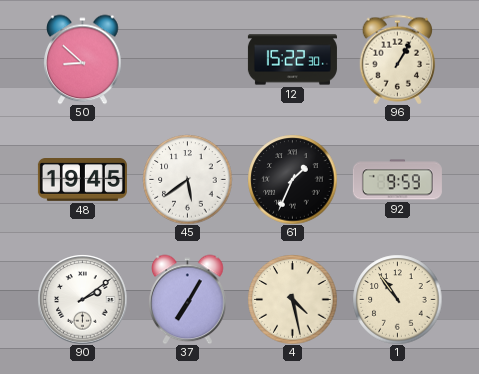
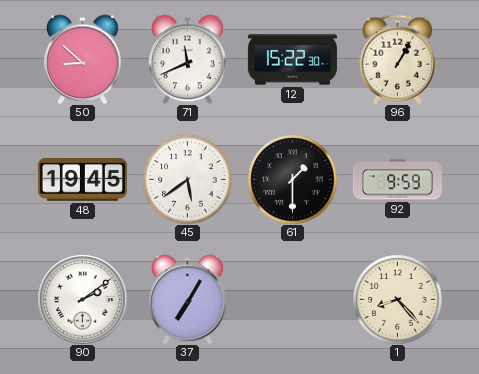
71: none -> 11:41 (188, 59)
61: 1:34 -> 1:30 (292, 179)
4: 4:28 -> none (292, 299)
1: 10:54 -> 8:23 (397, 299)
